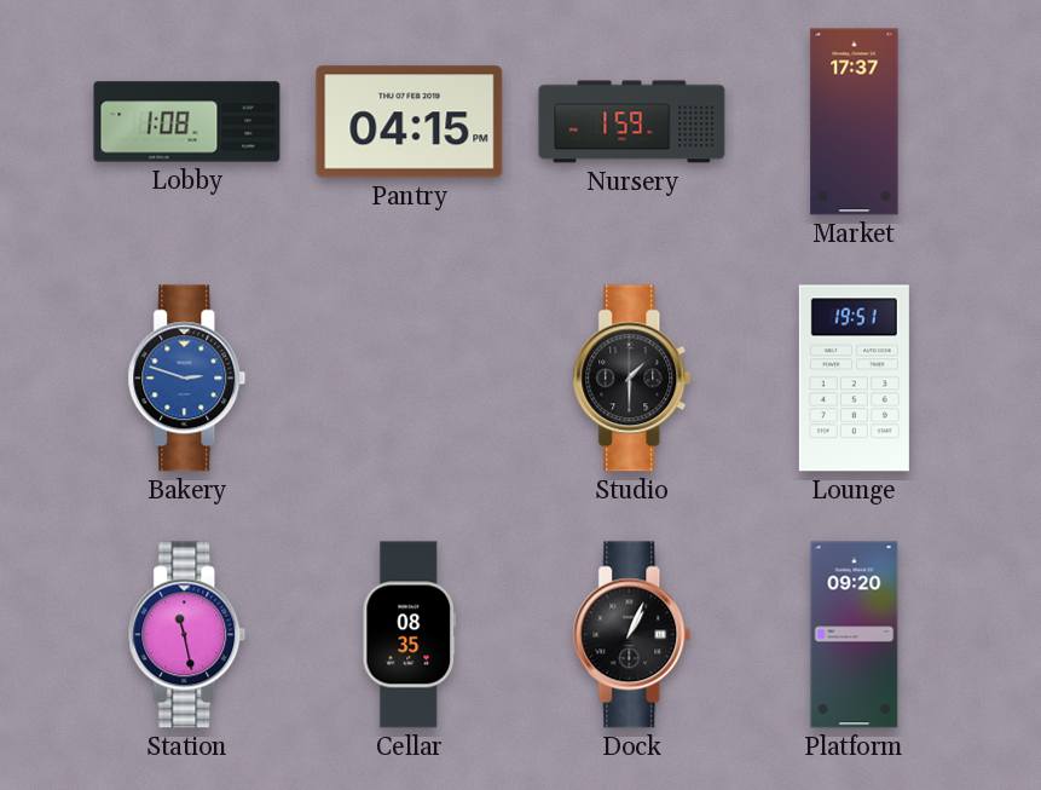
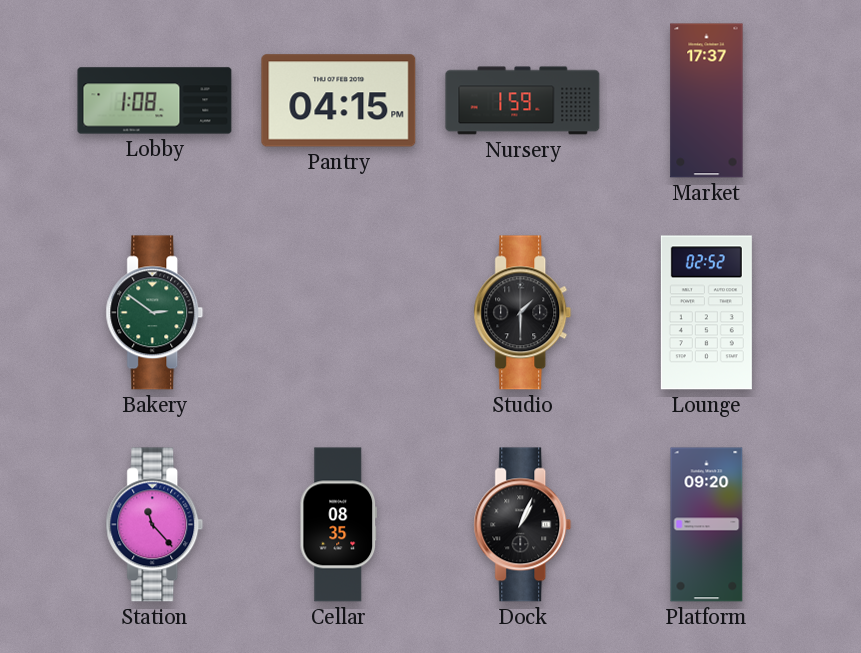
Bakery: 2:48 -> 2:51 (155, 313)
Bakery dial: blue -> green (155, 313)
Lounge: 19:51 -> 02:52 (706, 313)
Station: 11:28 -> 11:23 (155, 525)
